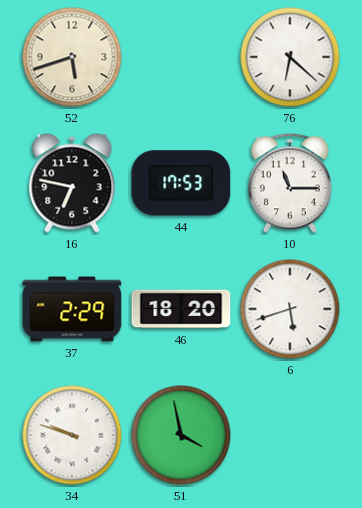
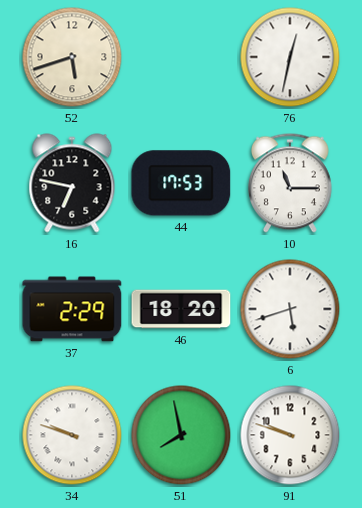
76: 6:22 -> 12:32 (290, 57)
51: 3:58 -> 7:58 (181, 435)
91: none -> 9:48 (290, 435)
